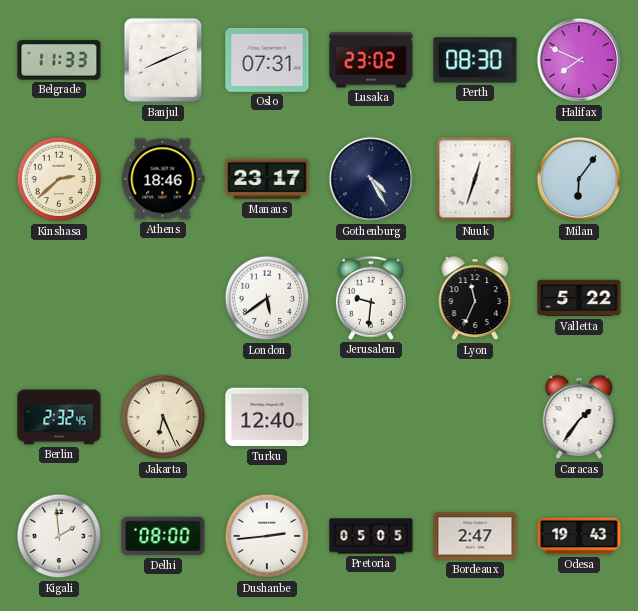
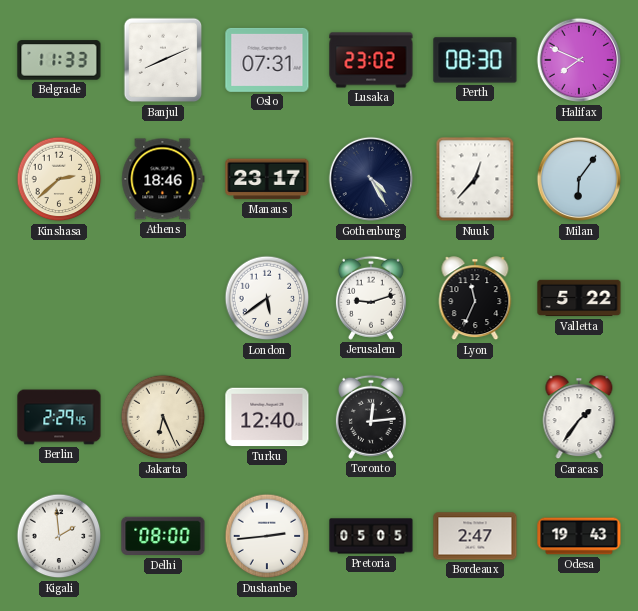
Nuuk: 12:33 -> 12:37 (475, 179)
Jerusalem: 9:31 -> 9:12 (371, 298)
Berlin: 2:32 -> 2:29 (59, 417)
Toronto: none -> 12:14 (371, 417)
